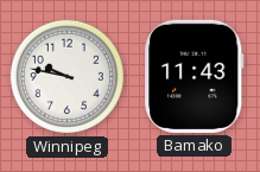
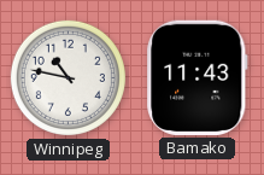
Winnipeg: 9:47 -> 10:47 (68, 77)
